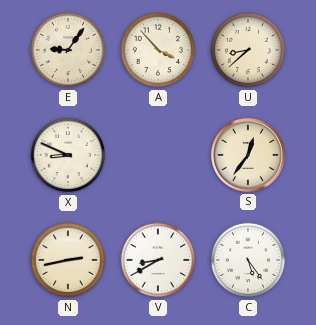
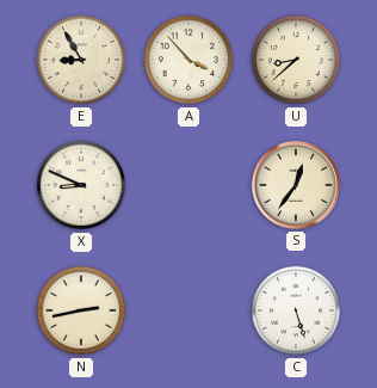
E: 9:06 -> 8:55 (81, 60)
V: 8:40 -> none (158, 260)
C: 5:24 -> 5:27 (296, 310)
